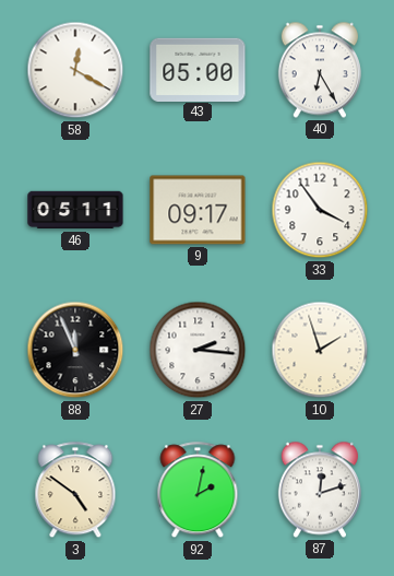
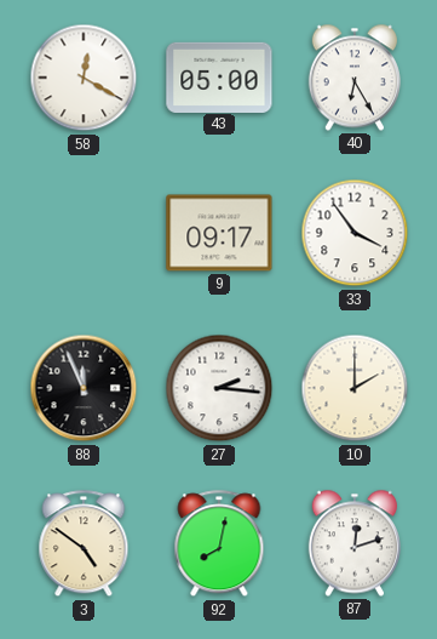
46: 05:11 -> none (75, 210)
10: 1:57 -> 2:00 (355, 388)
92: 2:02 -> 8:02 (219, 544)
